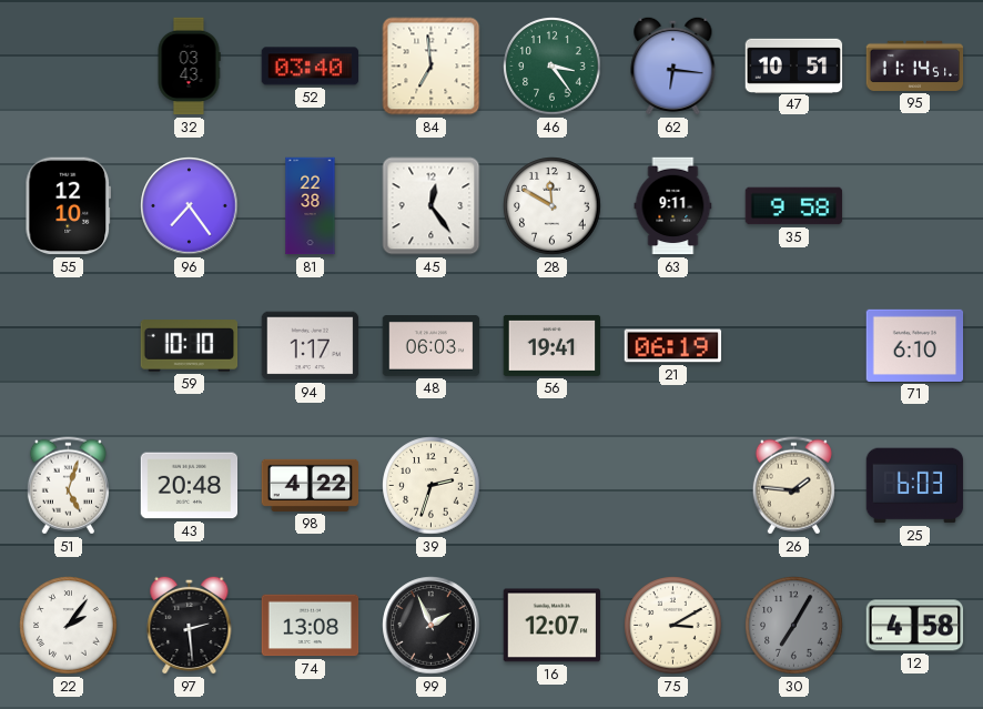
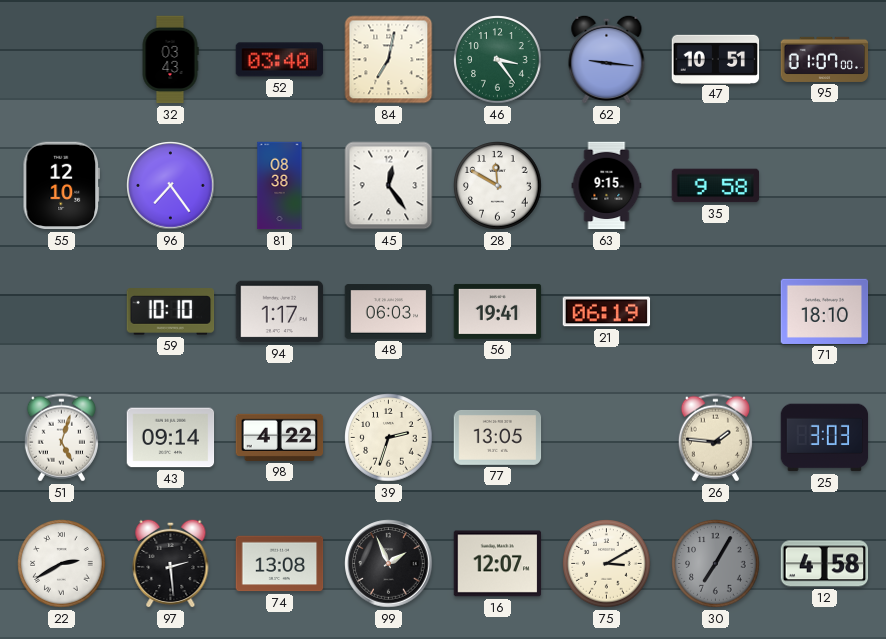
84: 6:59 -> 7:02 (389, 60)
62: 6:16 -> 9:16 (607, 59)
95: 11:14 -> 01:07 (825, 59)
81: 22:38 -> 08:38 (280, 186)
63: 9:11 -> 9:15 (607, 186)
71: 6:10 -> 18:10 (825, 311)
43: 20:48 -> 09:14 (171, 438)
77: none -> 13:05 (498, 437)
25: 6:03 -> 3:03 (825, 438)
22: 2:06 -> 2:40 (62, 564)
